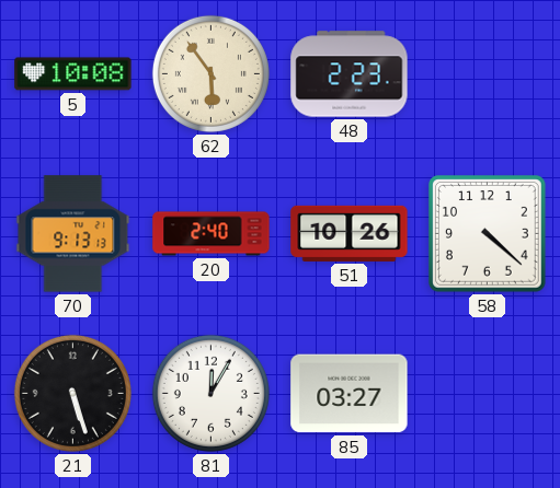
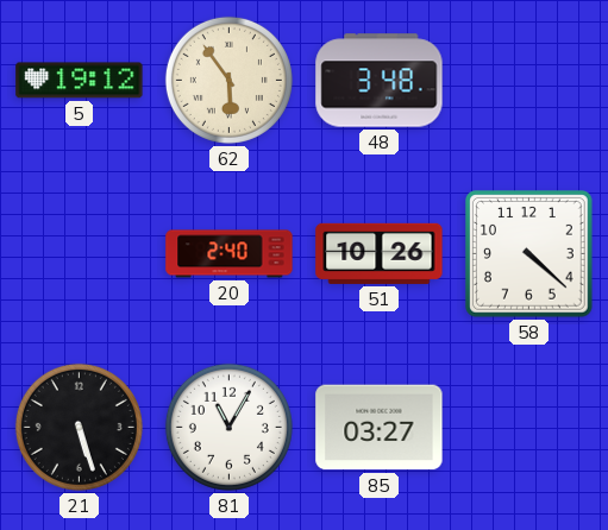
5: 10:08 -> 19:12 (80, 81)
48: 2:23 -> 3:48 (380, 81)
70: 9:13 -> none (73, 234)
81: 12:05 -> 11:05 (228, 427)
